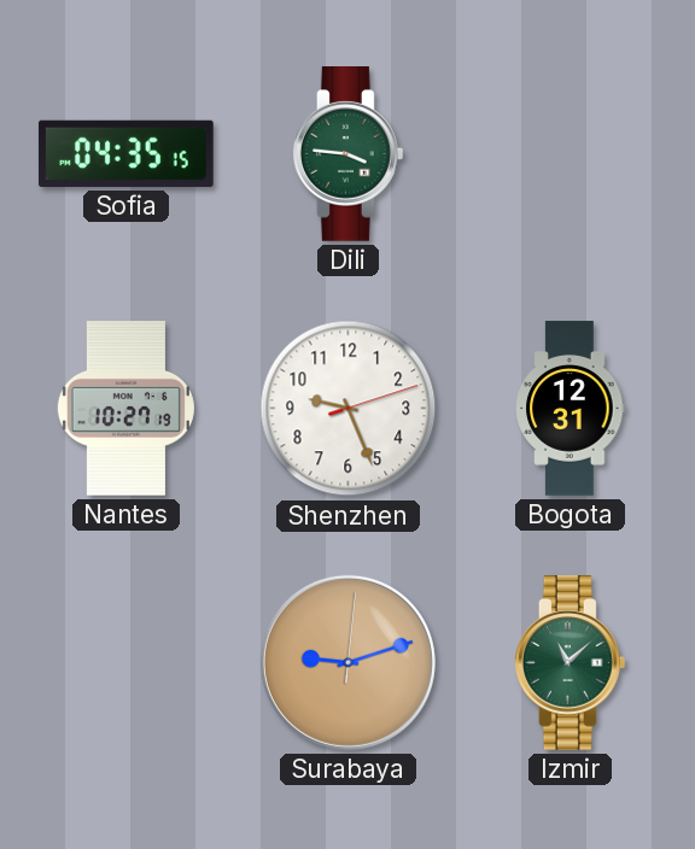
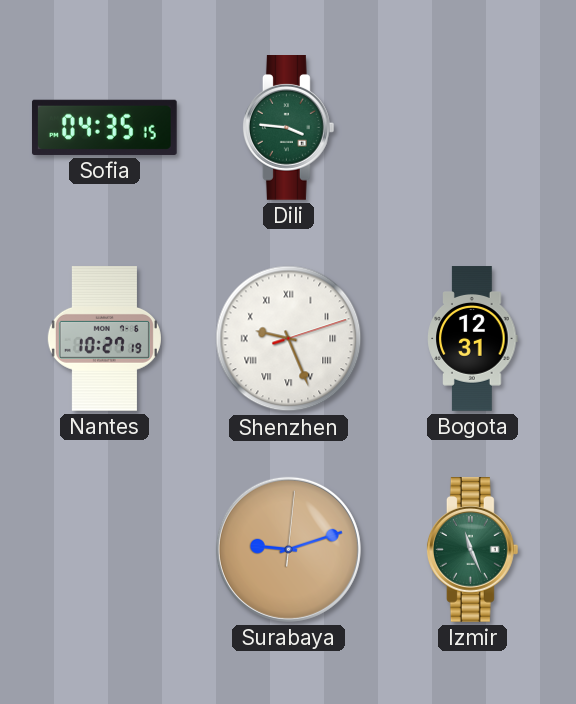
Shenzhen numerals: Arabic -> Roman (289, 339)
Izmir: 11:08 -> 11:26 (472, 550)
